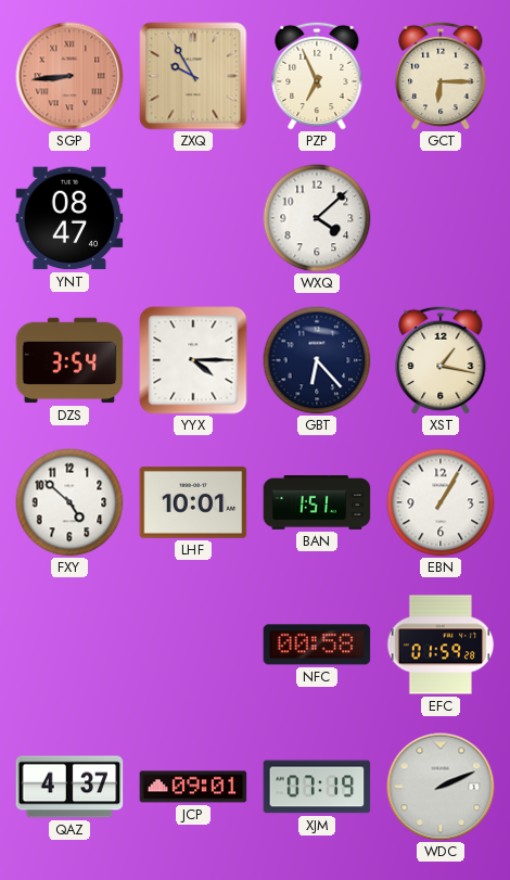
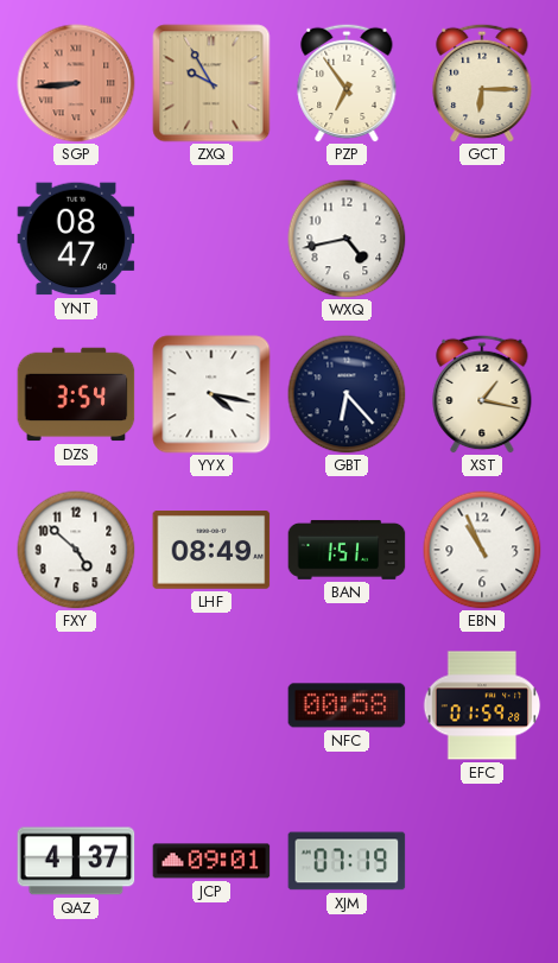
PZP: 6:56 -> 6:54 (347, 83)
WXQ: 4:08 -> 4:43 (347, 239)
YYX: 4:15 -> 4:17 (211, 394)
LHF: 10:01 -> 08:49 (211, 551)
EBN: 1:05 -> 10:56 (482, 550)
WDC: 2:11 -> none (441, 787)
